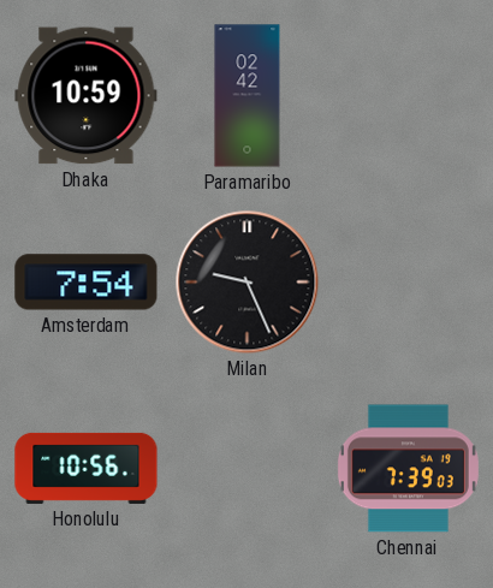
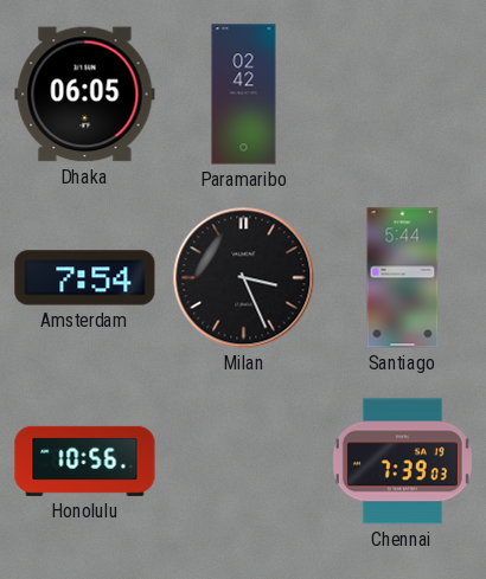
Dhaka: 10:59 -> 06:05 (85, 95)
Milan: 9:26 -> 3:26 (244, 278)
Santiago: none -> 5:44 (403, 278)
